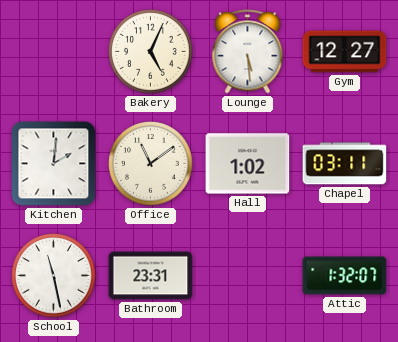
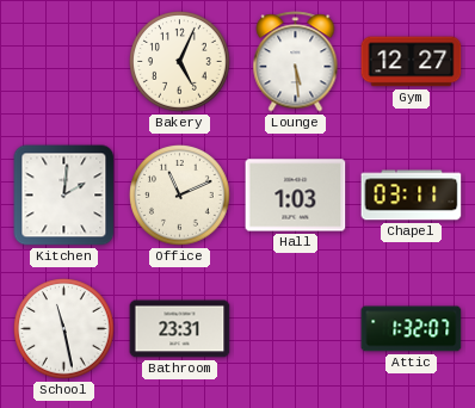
Office: 11:09 -> 11:11 (180, 196)
Hall: 1:02 -> 1:03 (296, 196)
